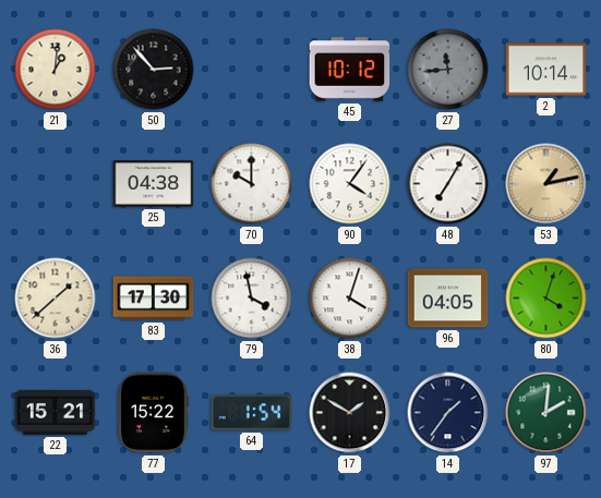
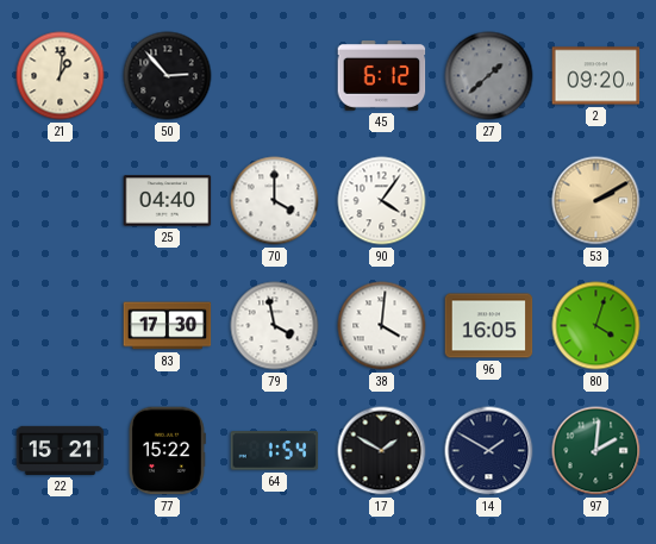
45: 10:12 -> 6:12 (382, 76)
27: 11:44 -> 1:38 (489, 76)
2: 10:14 -> 09:20 (596, 76)
25: 04:38 -> 04:40 (168, 201)
70: 10:00 -> 4:00 (275, 201)
48: 7:05 -> none (448, 184)
53: 1:13 -> 2:10 (596, 201)
36: 1:38 -> none (56, 299)
38: 4:03 -> 4:01 (382, 326)
96: 04:05 -> 16:05 (489, 326)
14: 1:36 -> 1:50 (489, 451)
